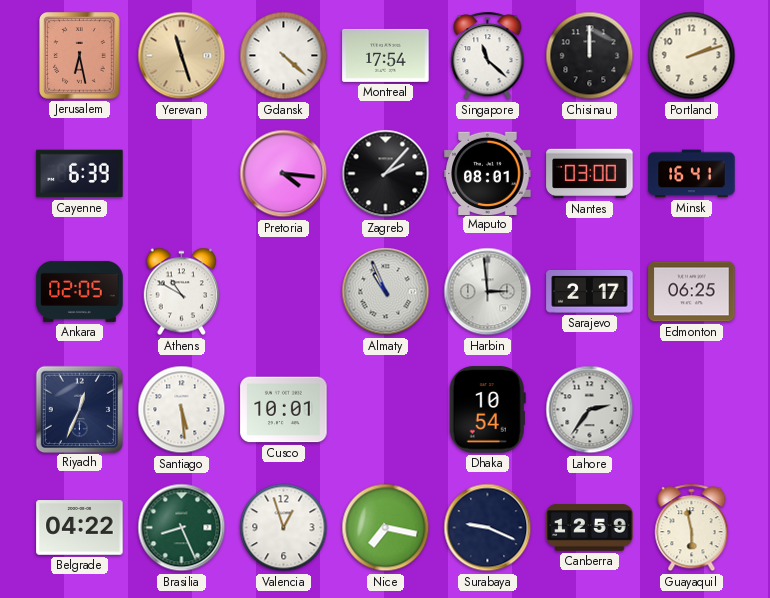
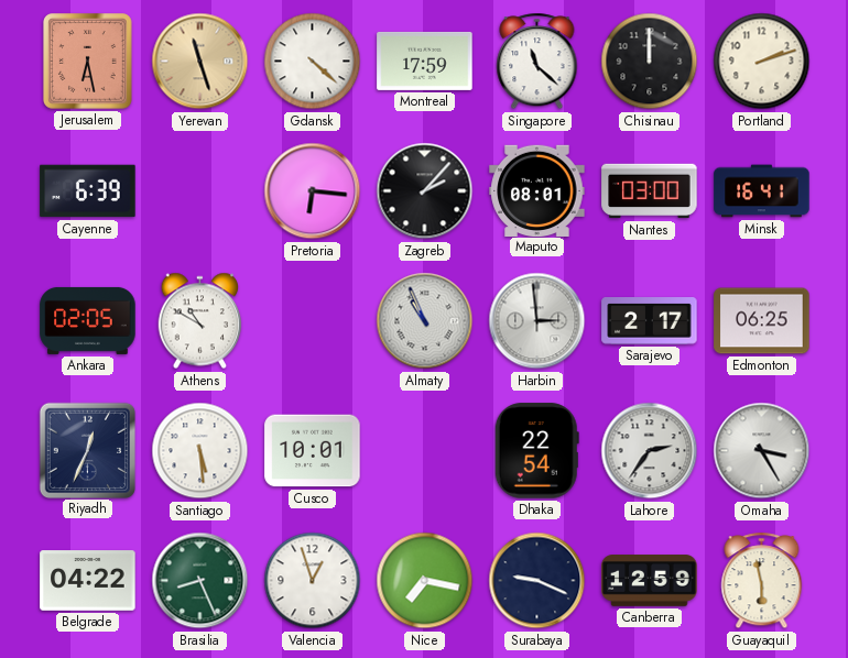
Montreal: 17:54 -> 17:59 (425, 61)
Pretoria: 4:16 -> 6:16 (313, 191)
Dhaka: 10:54 -> 22:54 (536, 451)
Omaha: none -> 3:25 (762, 451)
